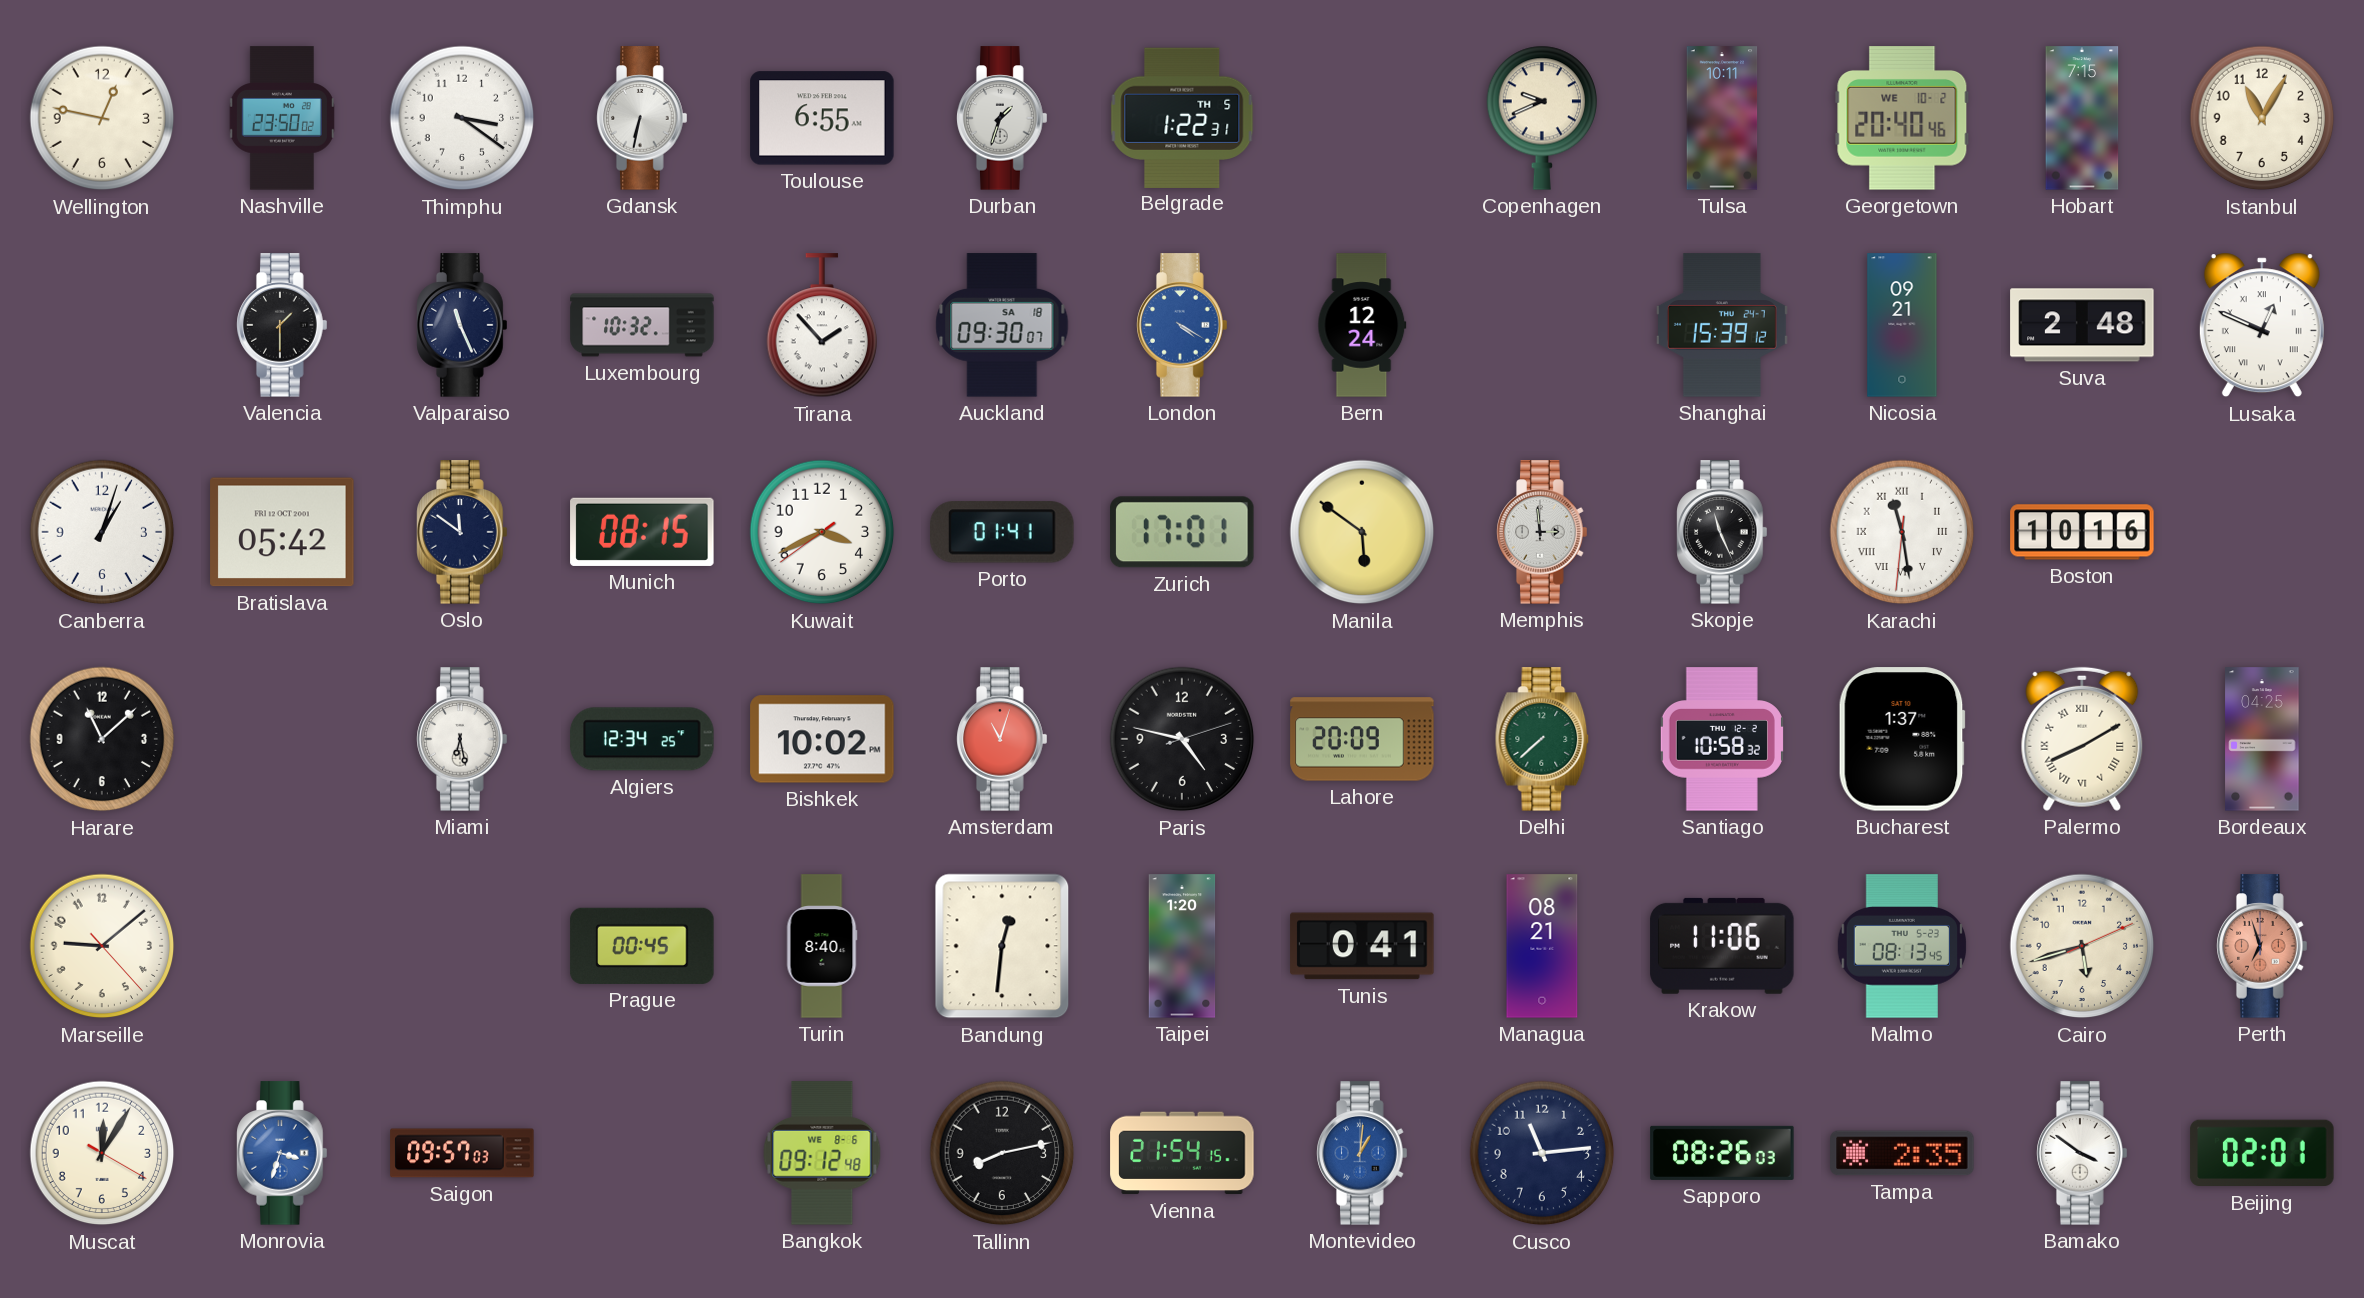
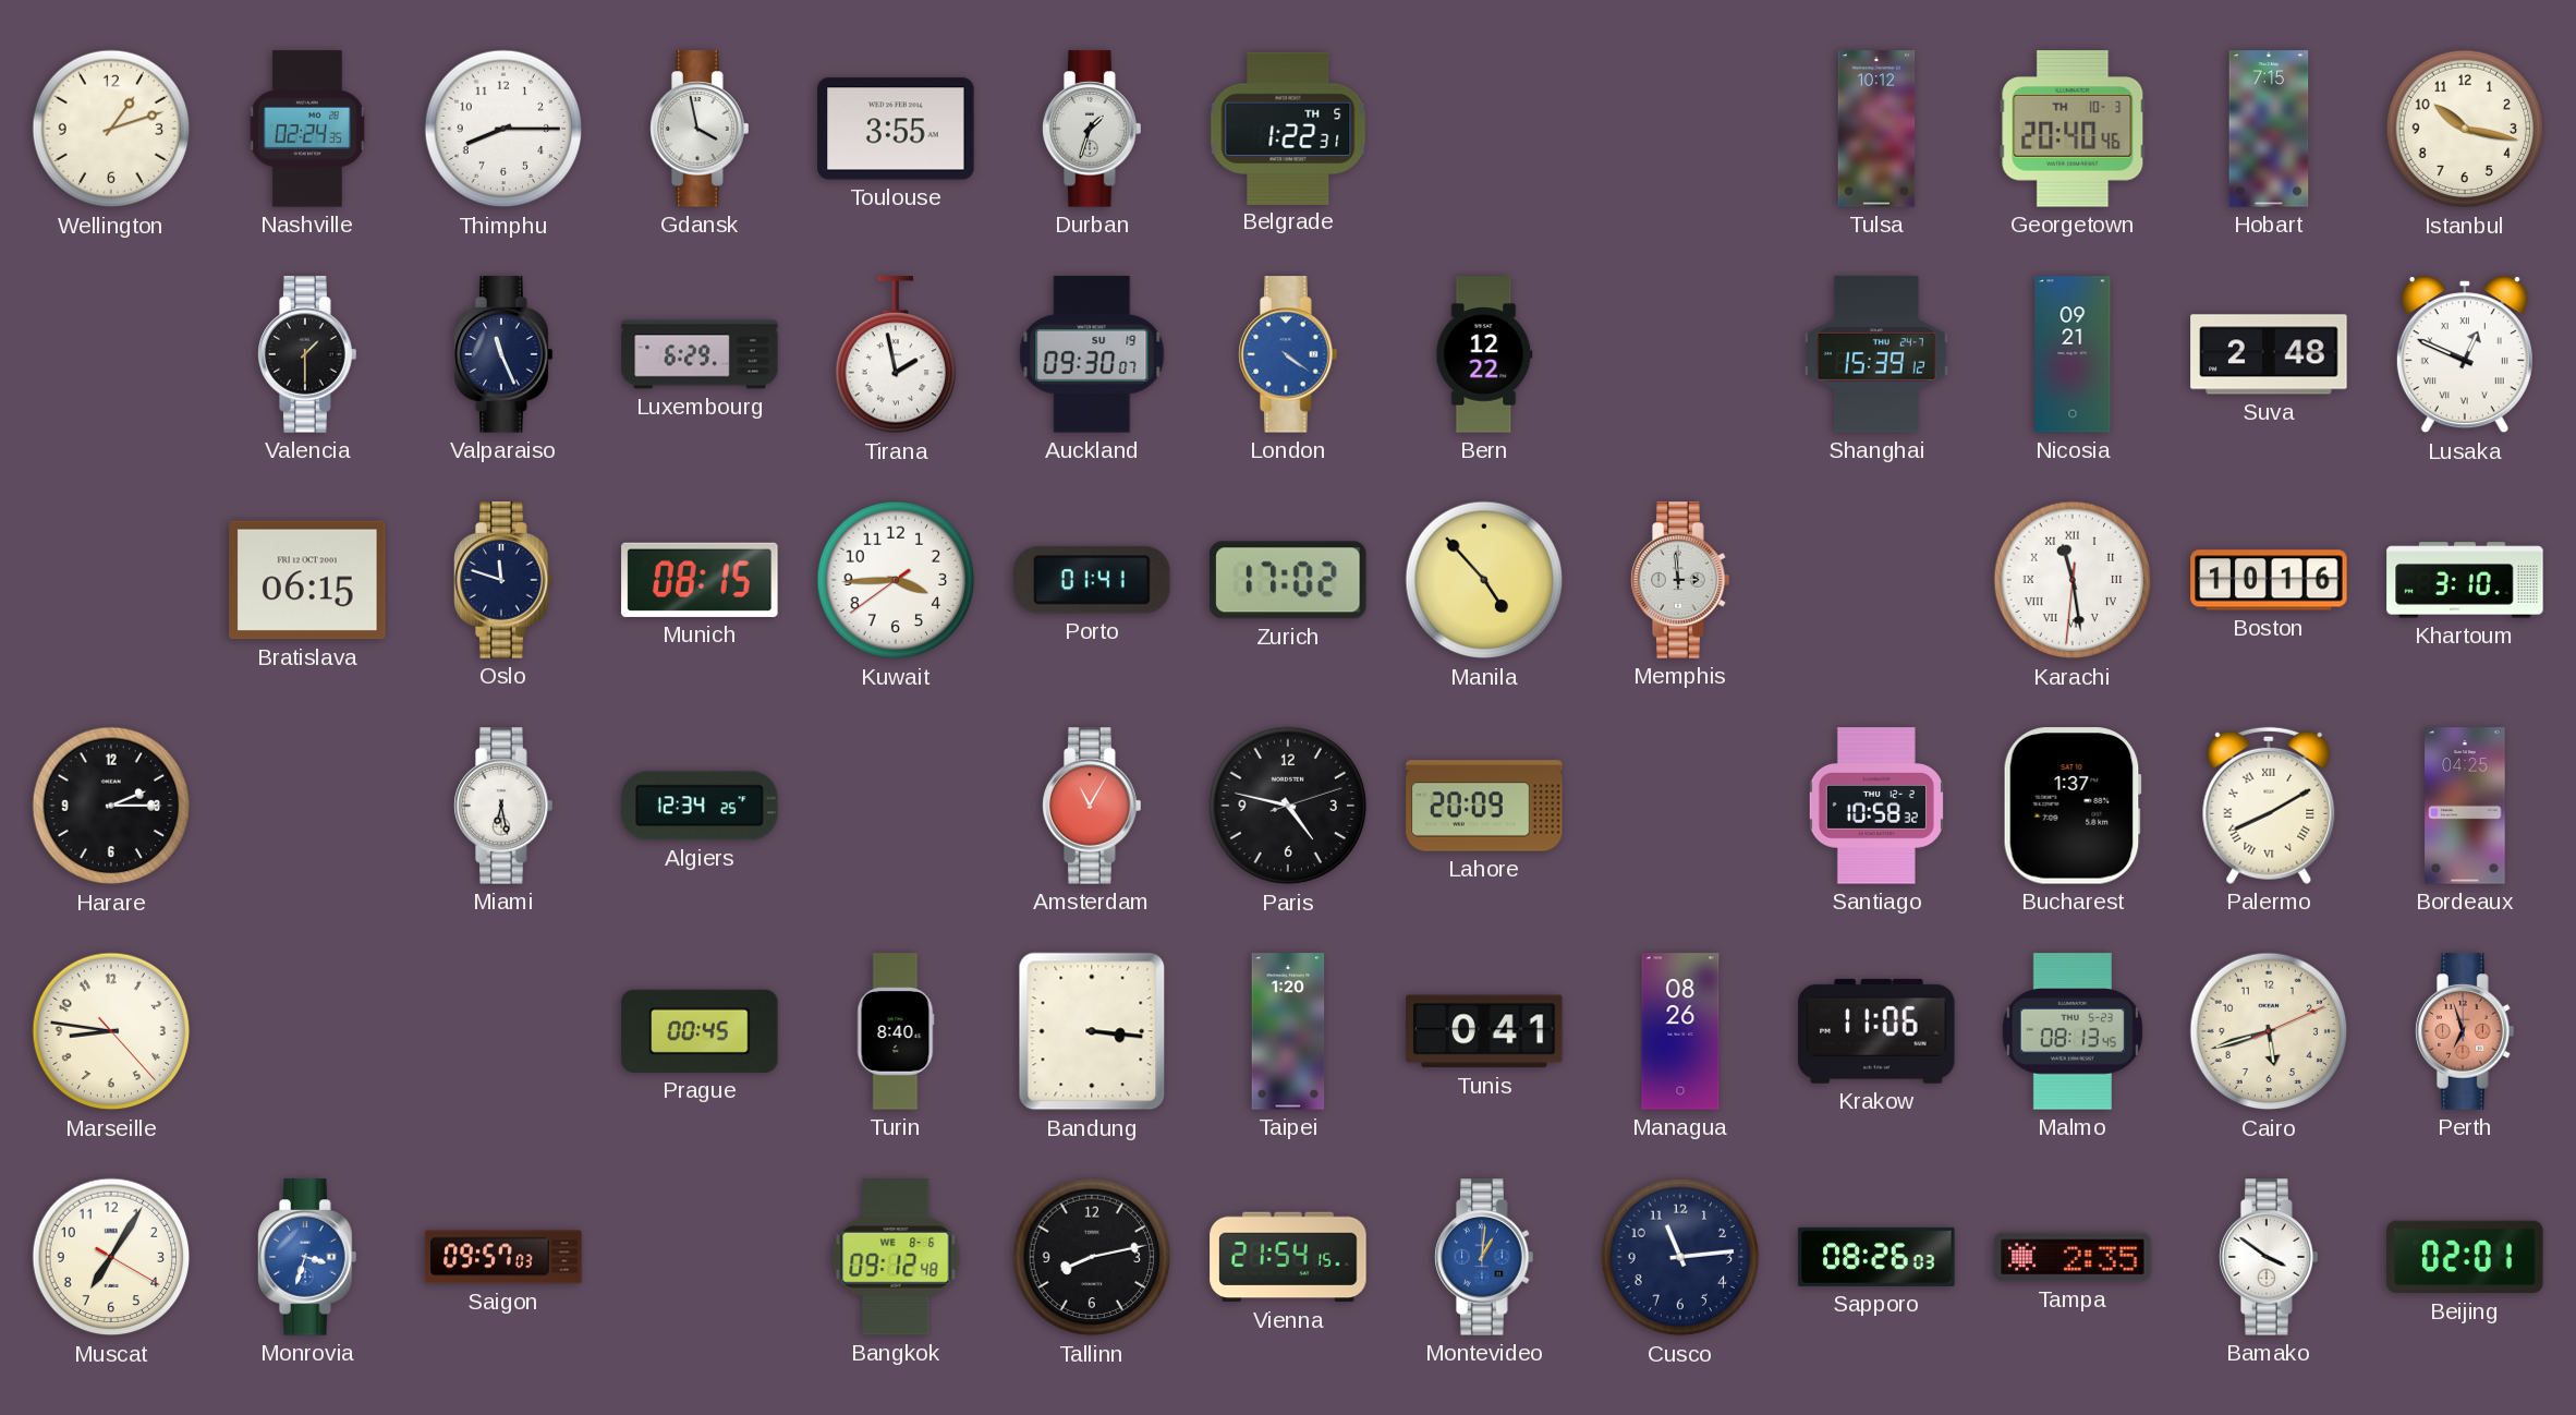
Wellington: 12:47 -> 1:12 (111, 129)
Nashville: 23:50 -> 02:24 (307, 129)
Thimphu: 3:21 -> 8:15 (503, 129)
Gdansk: 6:32 -> 3:58 (700, 129)
Toulouse: 6:55 -> 3:55 (896, 129)
Copenhagen: 9:41 -> none (1541, 118)
Tulsa: 10:11 -> 10:12 (1876, 129)
Georgetown date: WE 10-2 -> TH 10-3 (2073, 129)
Istanbul: 11:05 -> 10:17 (2465, 129)
Luxembourg: 10:32 -> 6:29 (700, 354)
Tirana: 1:53 -> 1:58 (895, 355)
Auckland date: SA 18 -> SU 19 (1092, 354)
London: 4:20 -> 4:21 (1288, 354)
Bern: 12:24 -> 12:22 (1484, 354)
Canberra: 1:03 -> none (102, 532)
Bratislava: 05:42 -> 06:15 (307, 580)
Oslo: 11:51 -> 11:48 (503, 580)
Kuwait: 3:40 -> 3:44 (896, 580)
Zurich: 17:01 -> 17:02 (1288, 580)
Manila: 5:51 -> 4:53 (1484, 580)
Skopje: 11:26 -> none (1722, 532)
Khartoum: none -> 3:10 (2465, 580)
Harare: 11:08 -> 2:15 (111, 806)
Bishkek: 10:02 -> none (822, 739)
Amsterdam: 11:03 -> 11:05 (1092, 806)
Delhi: 7:38 -> none (1542, 739)
Marseille: 9:08 -> 8:46 (111, 1031)
Bandung: 12:31 -> 3:16 (1092, 1031)
Managua: 08:21 -> 08:26 (1680, 1031)
Muscat: 12:05 -> 7:05 (111, 1257)
